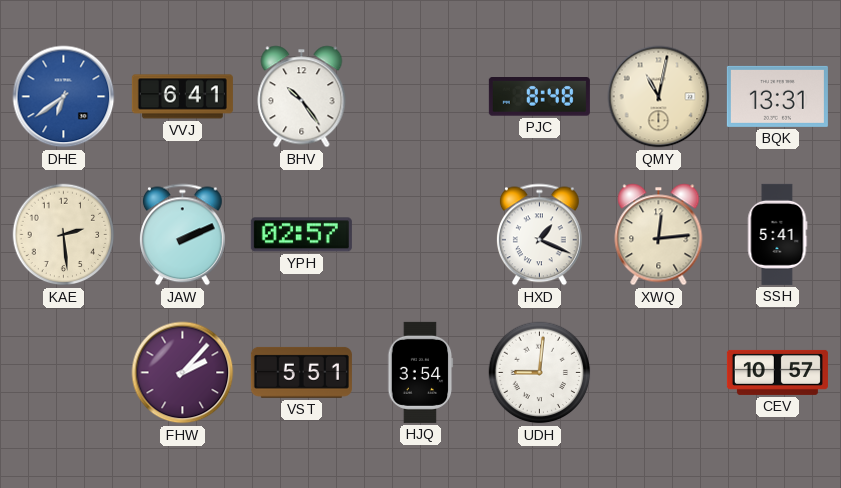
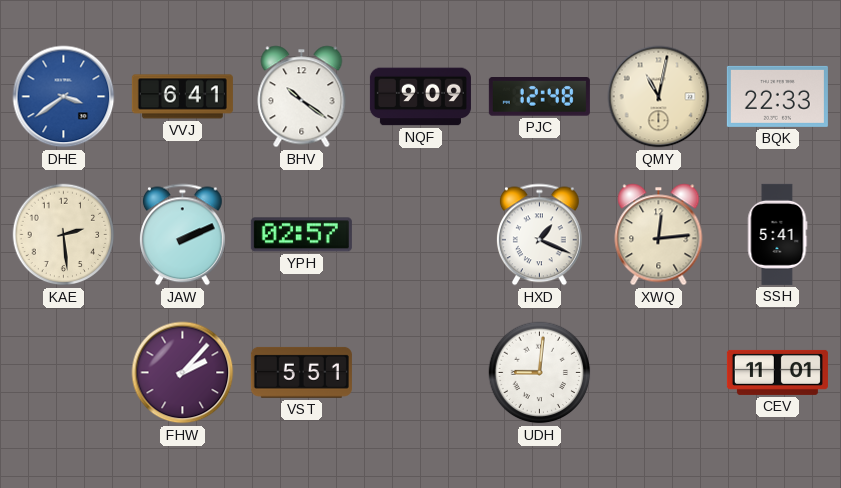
DHE: 6:39 -> 3:39 (64, 97)
BHV: 10:24 -> 10:21 (302, 97)
NQF: none -> 9:09 (420, 97)
PJC: 8:48 -> 12:48 (539, 97)
BQK: 13:31 -> 22:33 (777, 96)
HJQ: 3:54 -> none (421, 372)
CEV: 10:57 -> 11:01 (777, 372)
